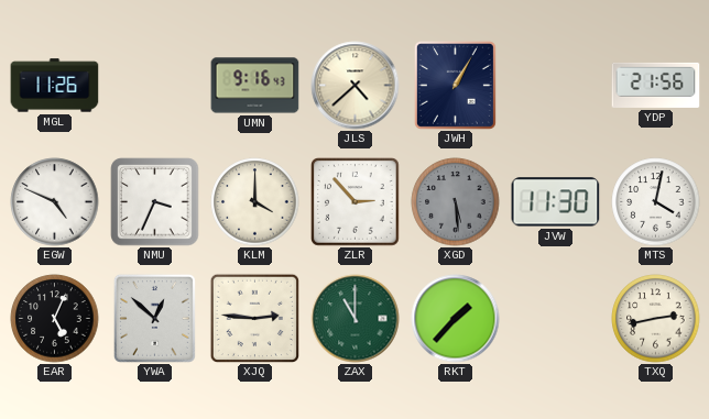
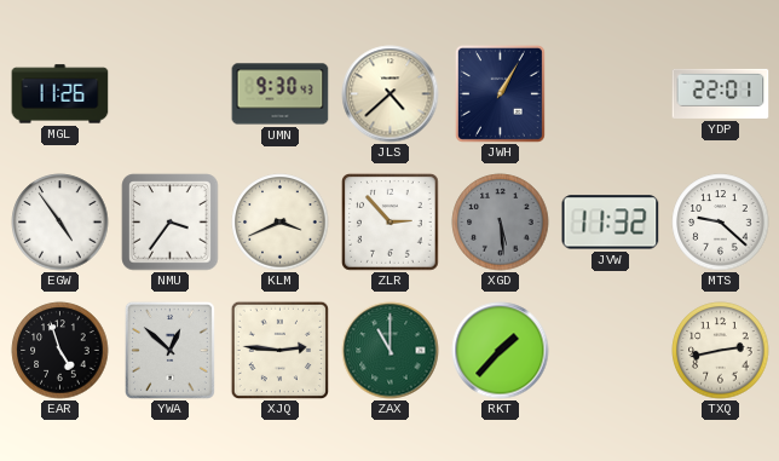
UMN: 9:16 -> 9:30 (281, 94)
YDP: 21:56 -> 22:01 (721, 93)
EGW: 4:49 -> 4:54 (60, 223)
NMU: 3:34 -> 3:36 (171, 223)
KLM: 4:00 -> 3:41 (281, 223)
JVW: 11:30 -> 11:32 (611, 223)
MTS: 4:02 -> 9:22 (721, 223)
EAR: 5:04 -> 4:57 (60, 351)
